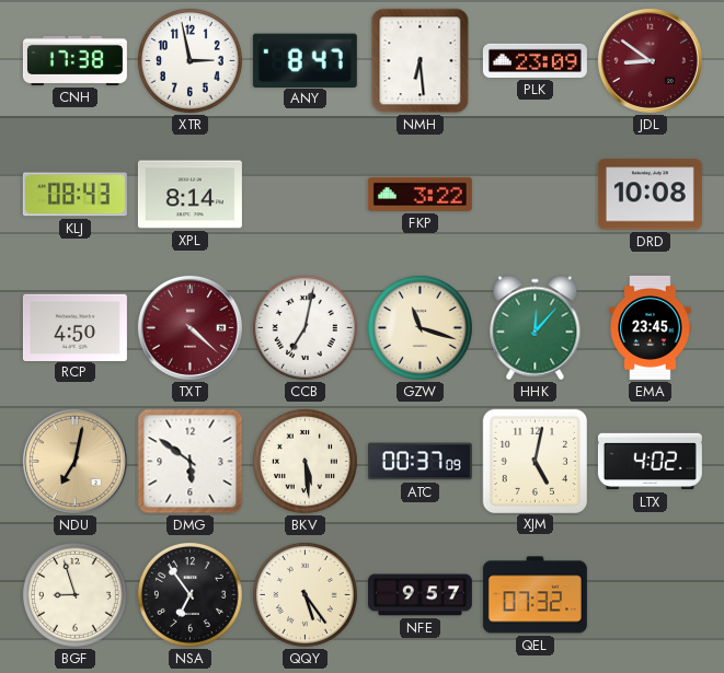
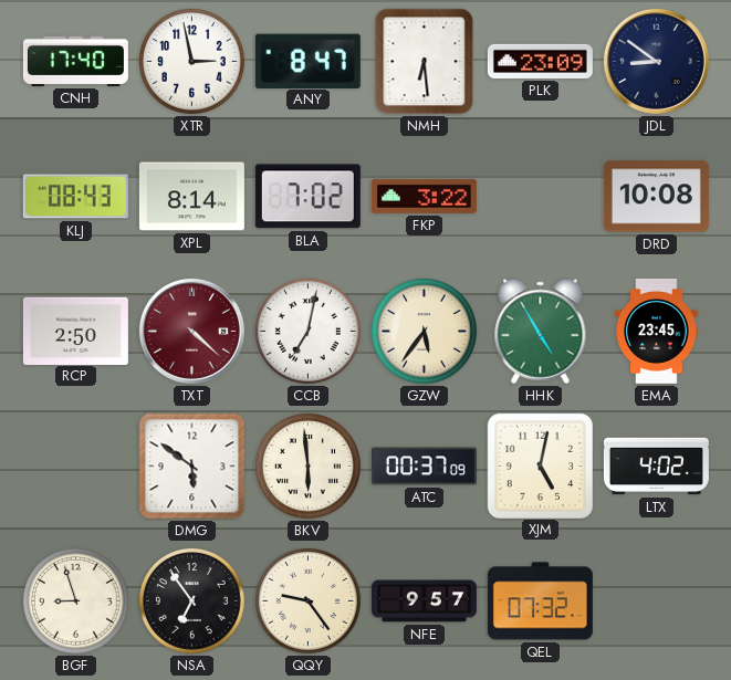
CNH: 17:38 -> 17:40 (75, 61)
JDL dial: burgundy -> navy (656, 61)
BLA: none -> 7:02 (307, 197)
RCP: 4:50 -> 2:50 (75, 331)
GZW: 11:18 -> 5:36 (424, 331)
HHK: 12:07 -> 4:55 (541, 332)
NDU: 7:02 -> none (74, 461)
BKV: 5:29 -> 5:59 (307, 465)
QQY: 5:24 -> 9:24 (307, 600)
